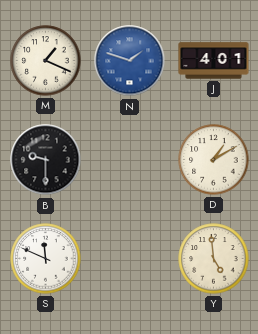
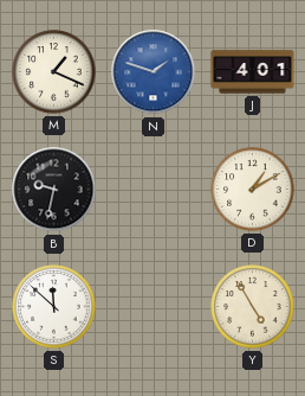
B: 9:30 -> 9:32 (54, 190)
S: 11:49 -> 11:52 (54, 307)
Y: 4:59 -> 4:55 (253, 307)
